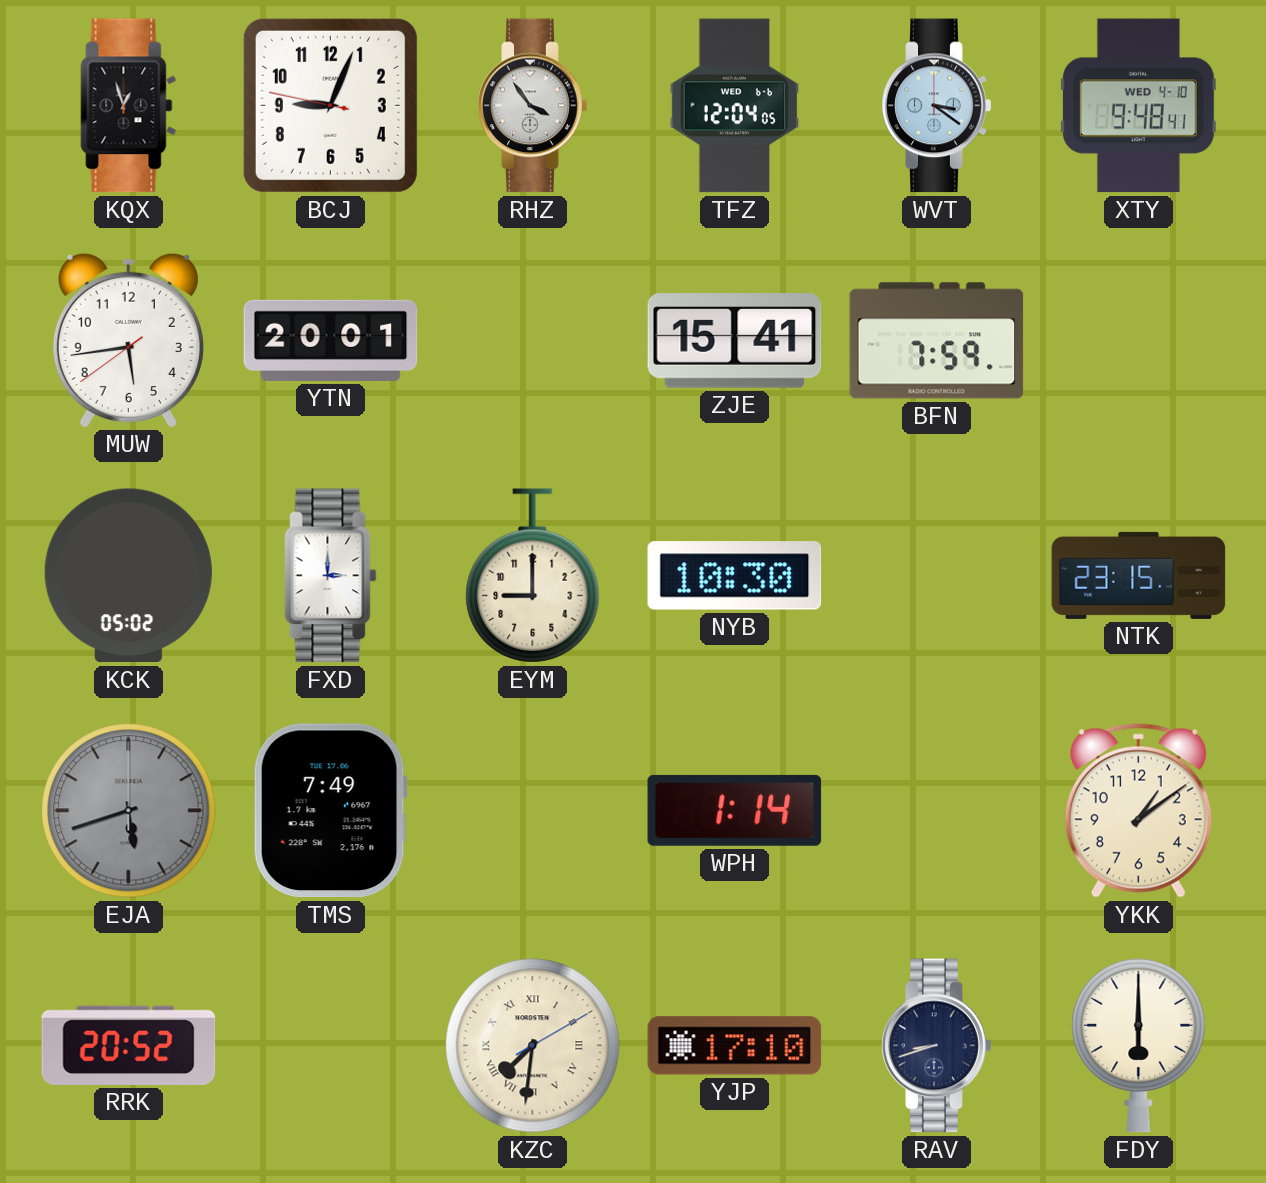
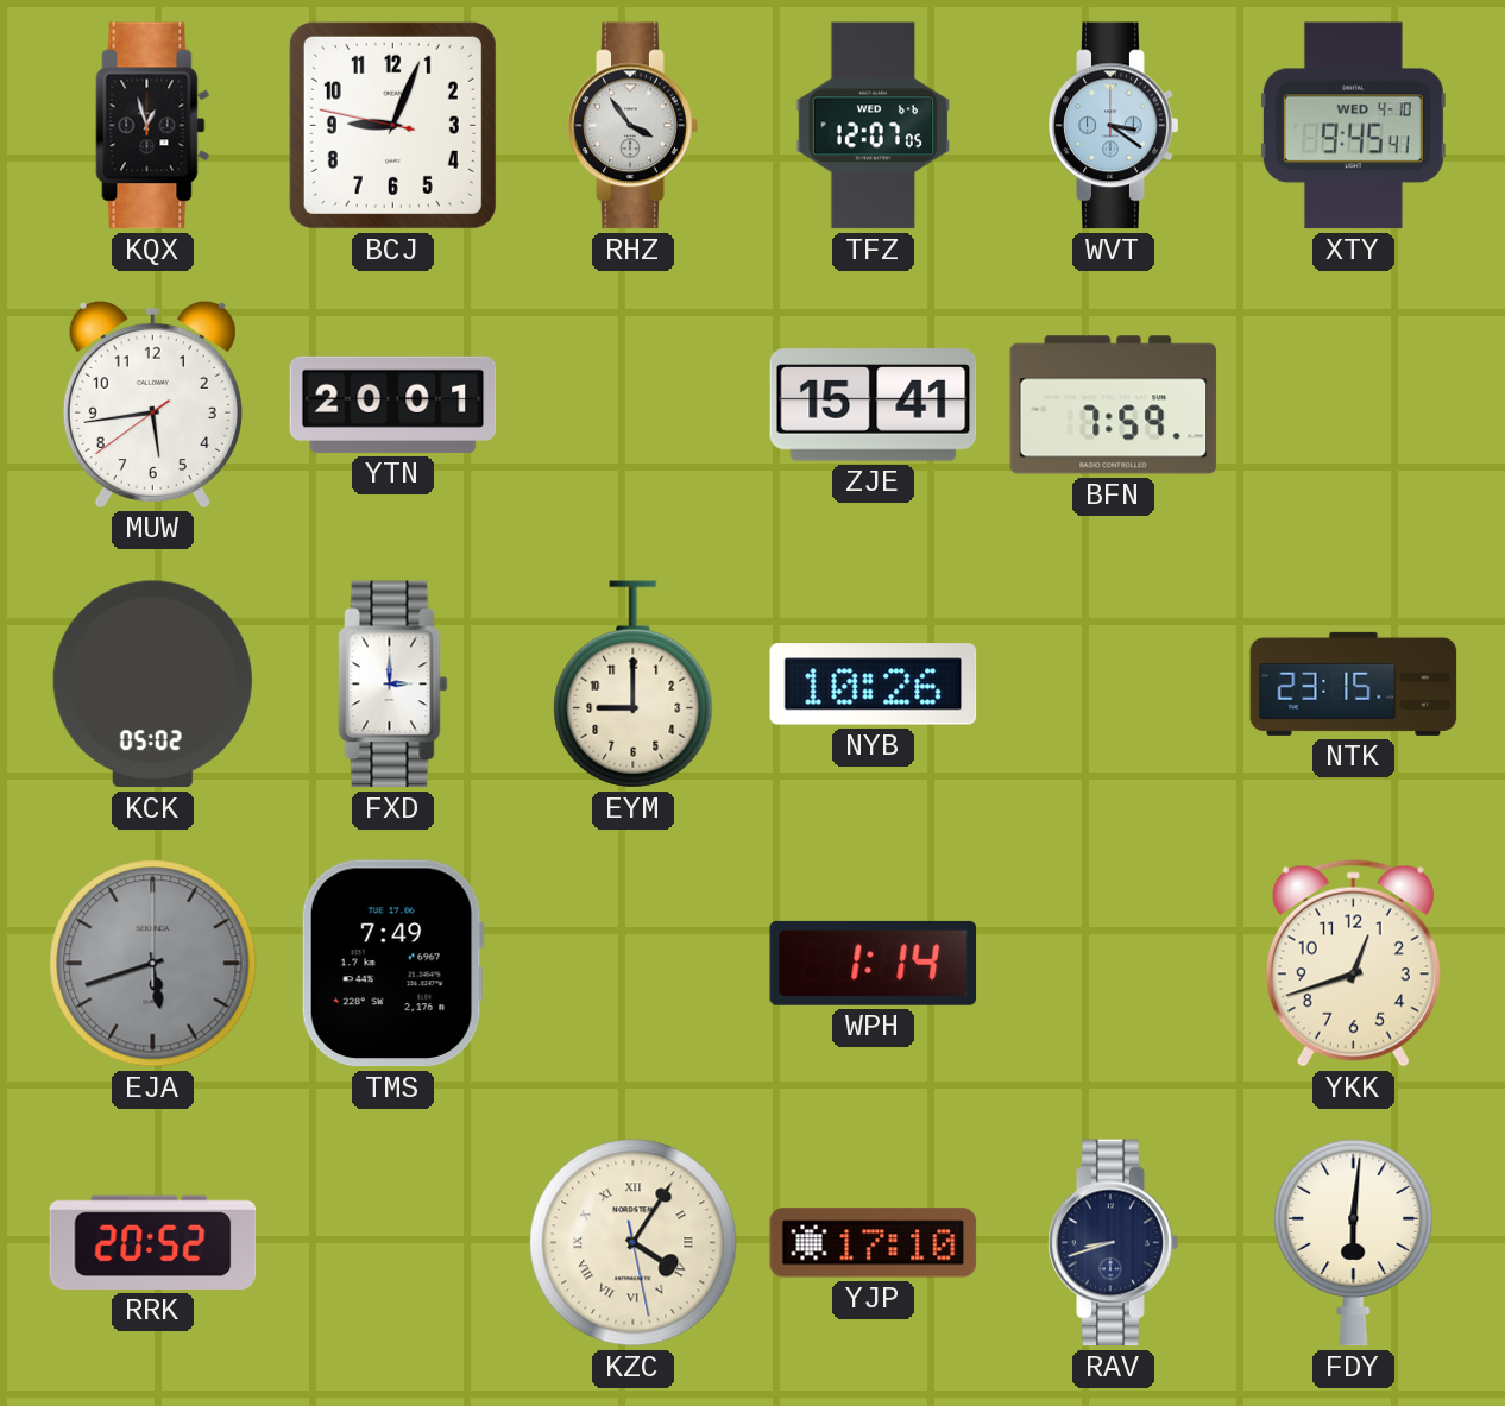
TFZ: 12:04 -> 12:07 (874, 126)
XTY: 9:48 -> 9:45 (1353, 126)
NYB: 10:30 -> 10:26 (874, 685)
YKK: 1:09 -> 12:42 (1353, 964)
KZC: 7:31 -> 4:05 (634, 1243)
FDY: 6:00 -> 6:01 (1354, 1242)
